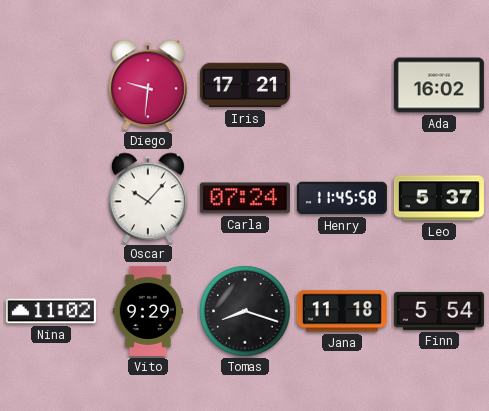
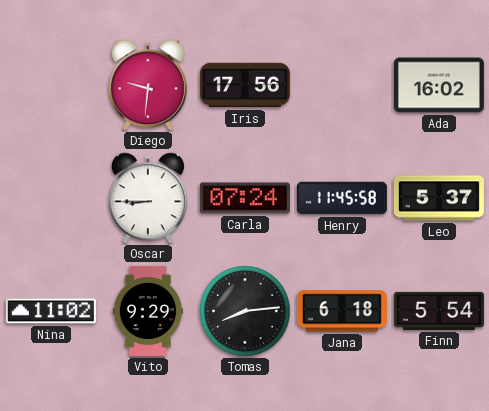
Iris: 17:21 -> 17:56 (245, 85)
Oscar: 10:07 -> 8:45 (148, 198)
Tomas: 8:18 -> 8:14 (245, 311)
Jana: 11:18 -> 6:18 (342, 311)
